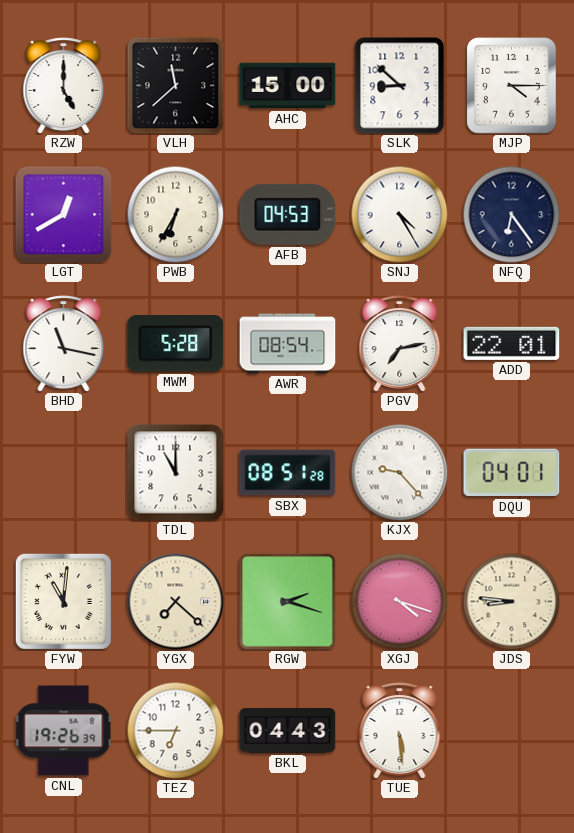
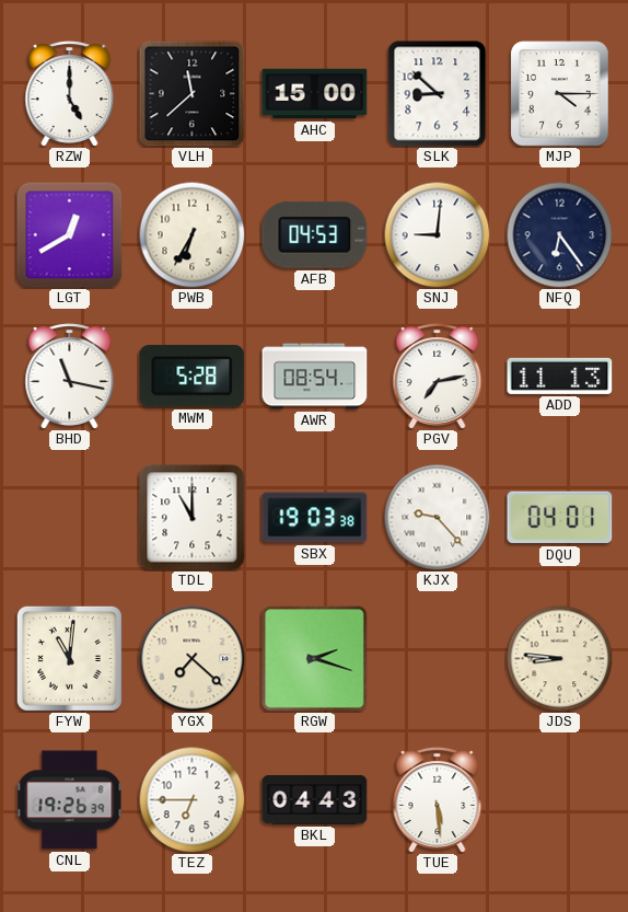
SNJ: 4:25 -> 9:01 (437, 234)
ADD: 22:01 -> 11:13 (560, 376)
SBX: 08:51 -> 19:03 (315, 518)
XGJ: 4:18 -> none (399, 601)
